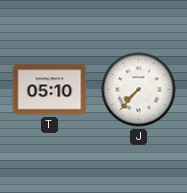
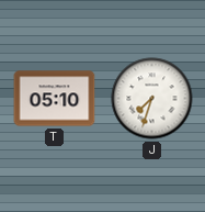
J: 7:37 -> 7:33 (152, 99)
